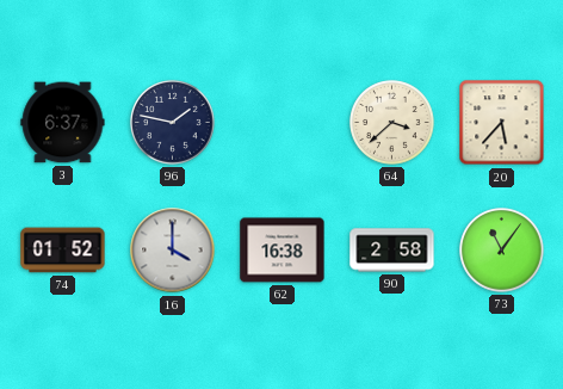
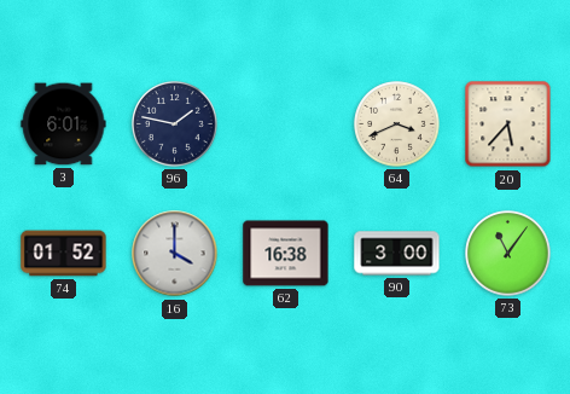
3: 6:37 -> 6:01 (64, 124)
64: 3:38 -> 3:41 (397, 124)
90: 2:58 -> 3:00 (397, 254)
